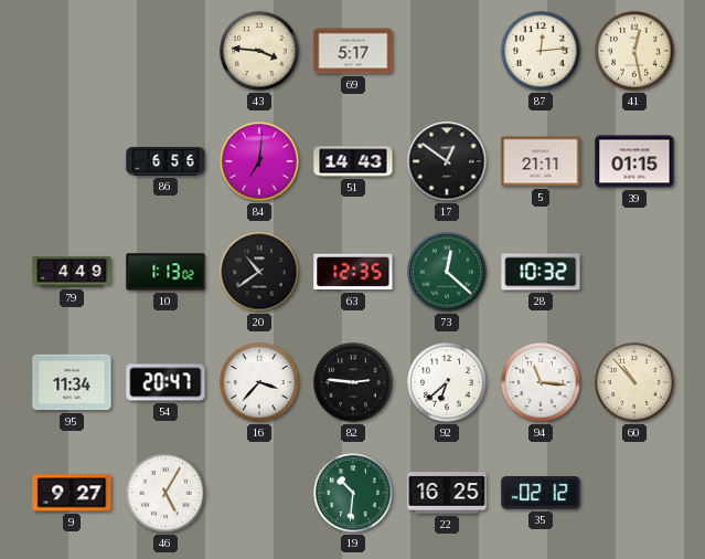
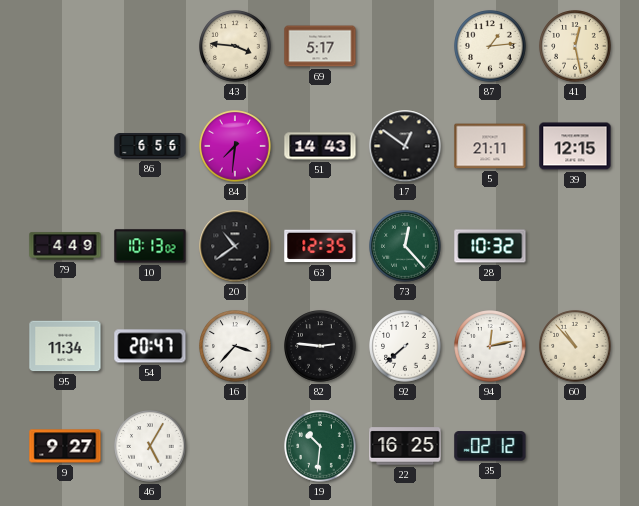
87: 12:14 -> 1:14 (490, 46)
84: 7:01 -> 7:31 (235, 146)
39: 01:15 -> 12:15 (575, 146)
10: 1:13 -> 10:13 (150, 246)
73: 12:22 -> 12:23 (405, 246)
92: 6:38 -> 7:38 (405, 346)
94: 11:16 -> 12:13 (490, 346)
